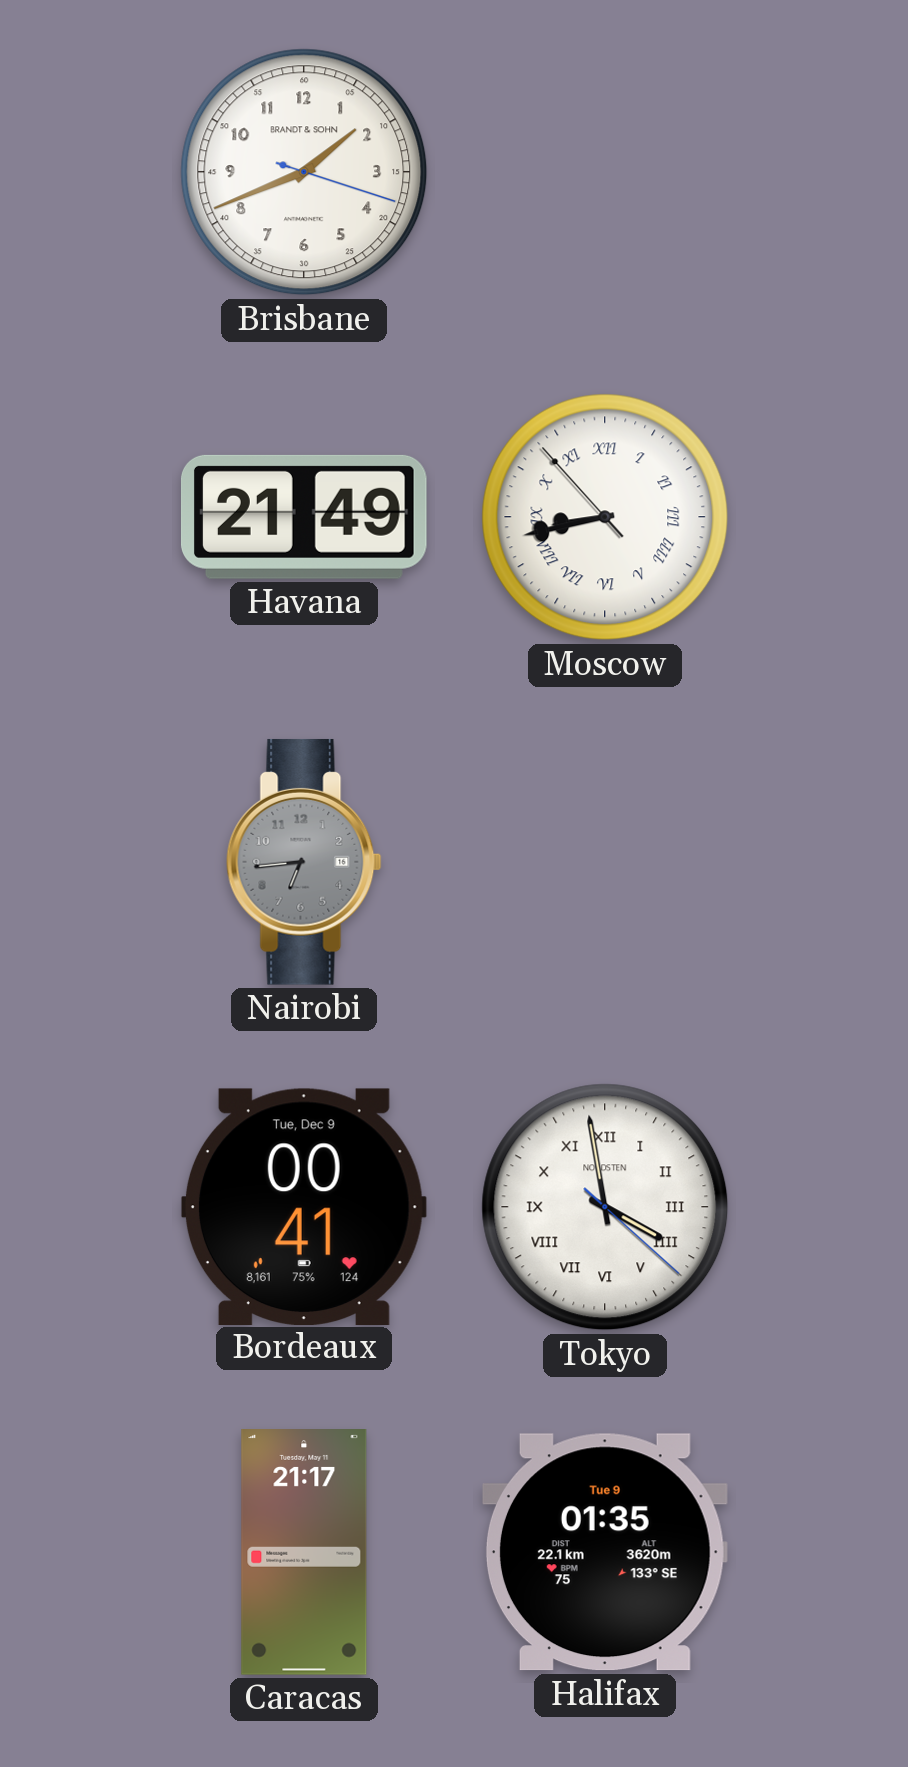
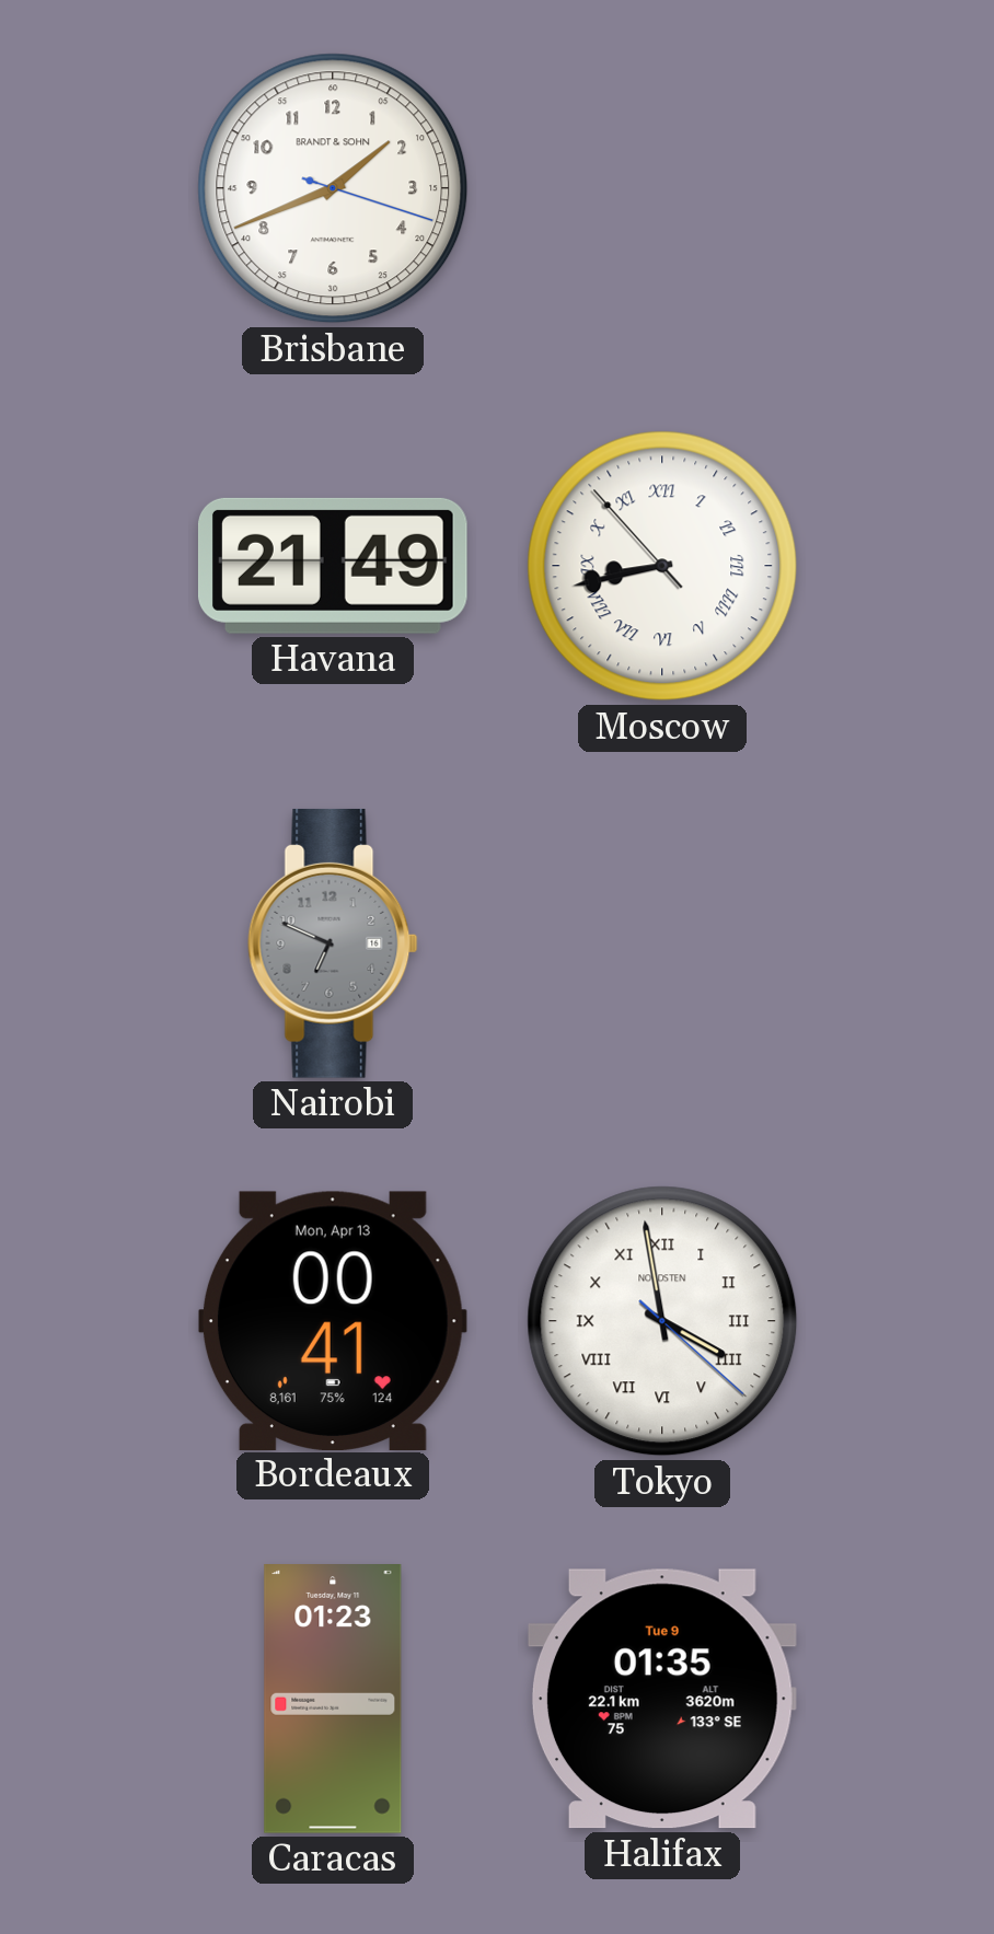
Nairobi: 6:44 -> 6:49 (333, 943)
Bordeaux date: Tue, Dec 9 -> Mon, Apr 13 (333, 1320)
Caracas: 21:17 -> 01:23 (333, 1700)
